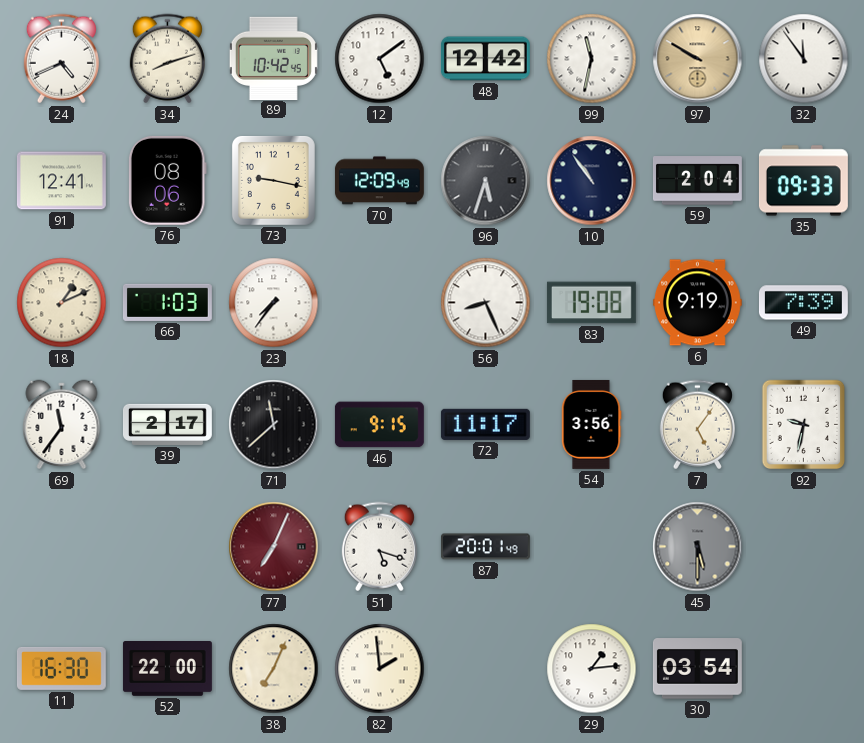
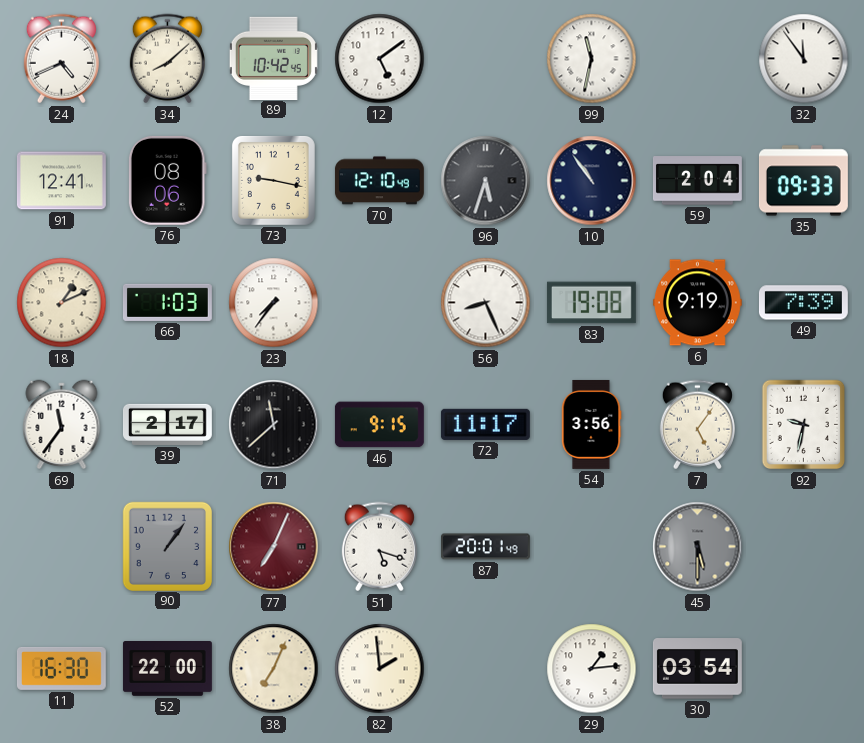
34: 8:12 -> 8:08 (167, 59)
48: 12:42 -> none (485, 59)
97: 9:50 -> none (698, 59)
70: 12:09 -> 12:10 (379, 181)
90: none -> 1:06 (167, 546)
